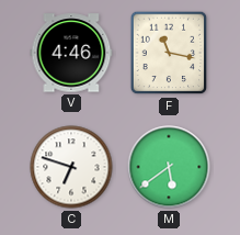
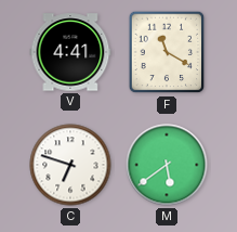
V: 4:46 -> 4:41 (70, 52)
F: 11:17 -> 11:20 (167, 52)
